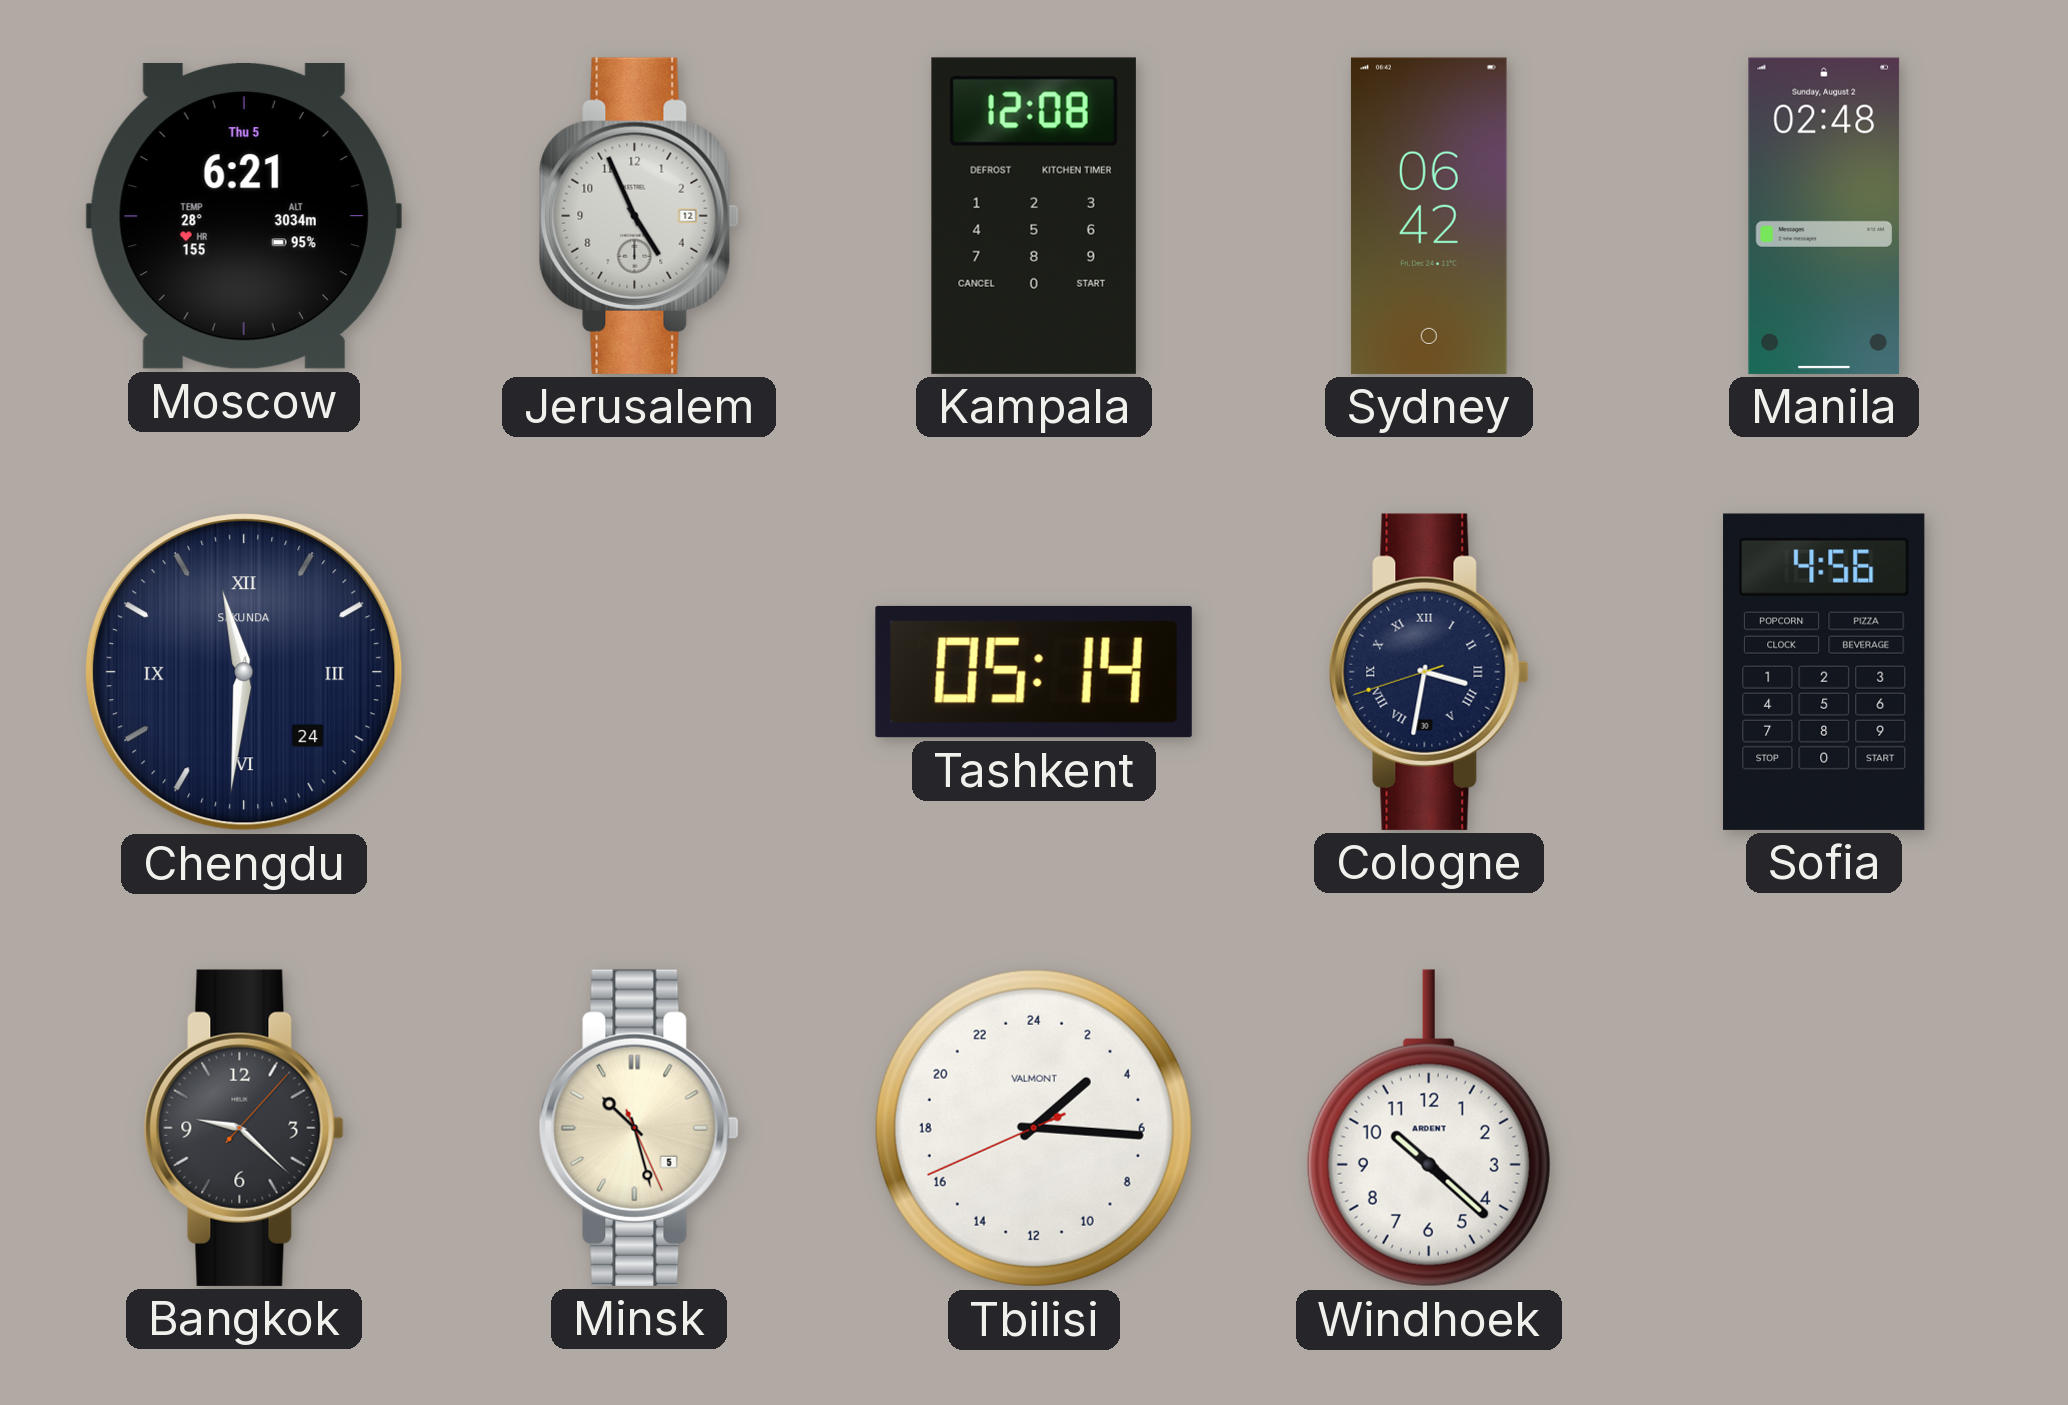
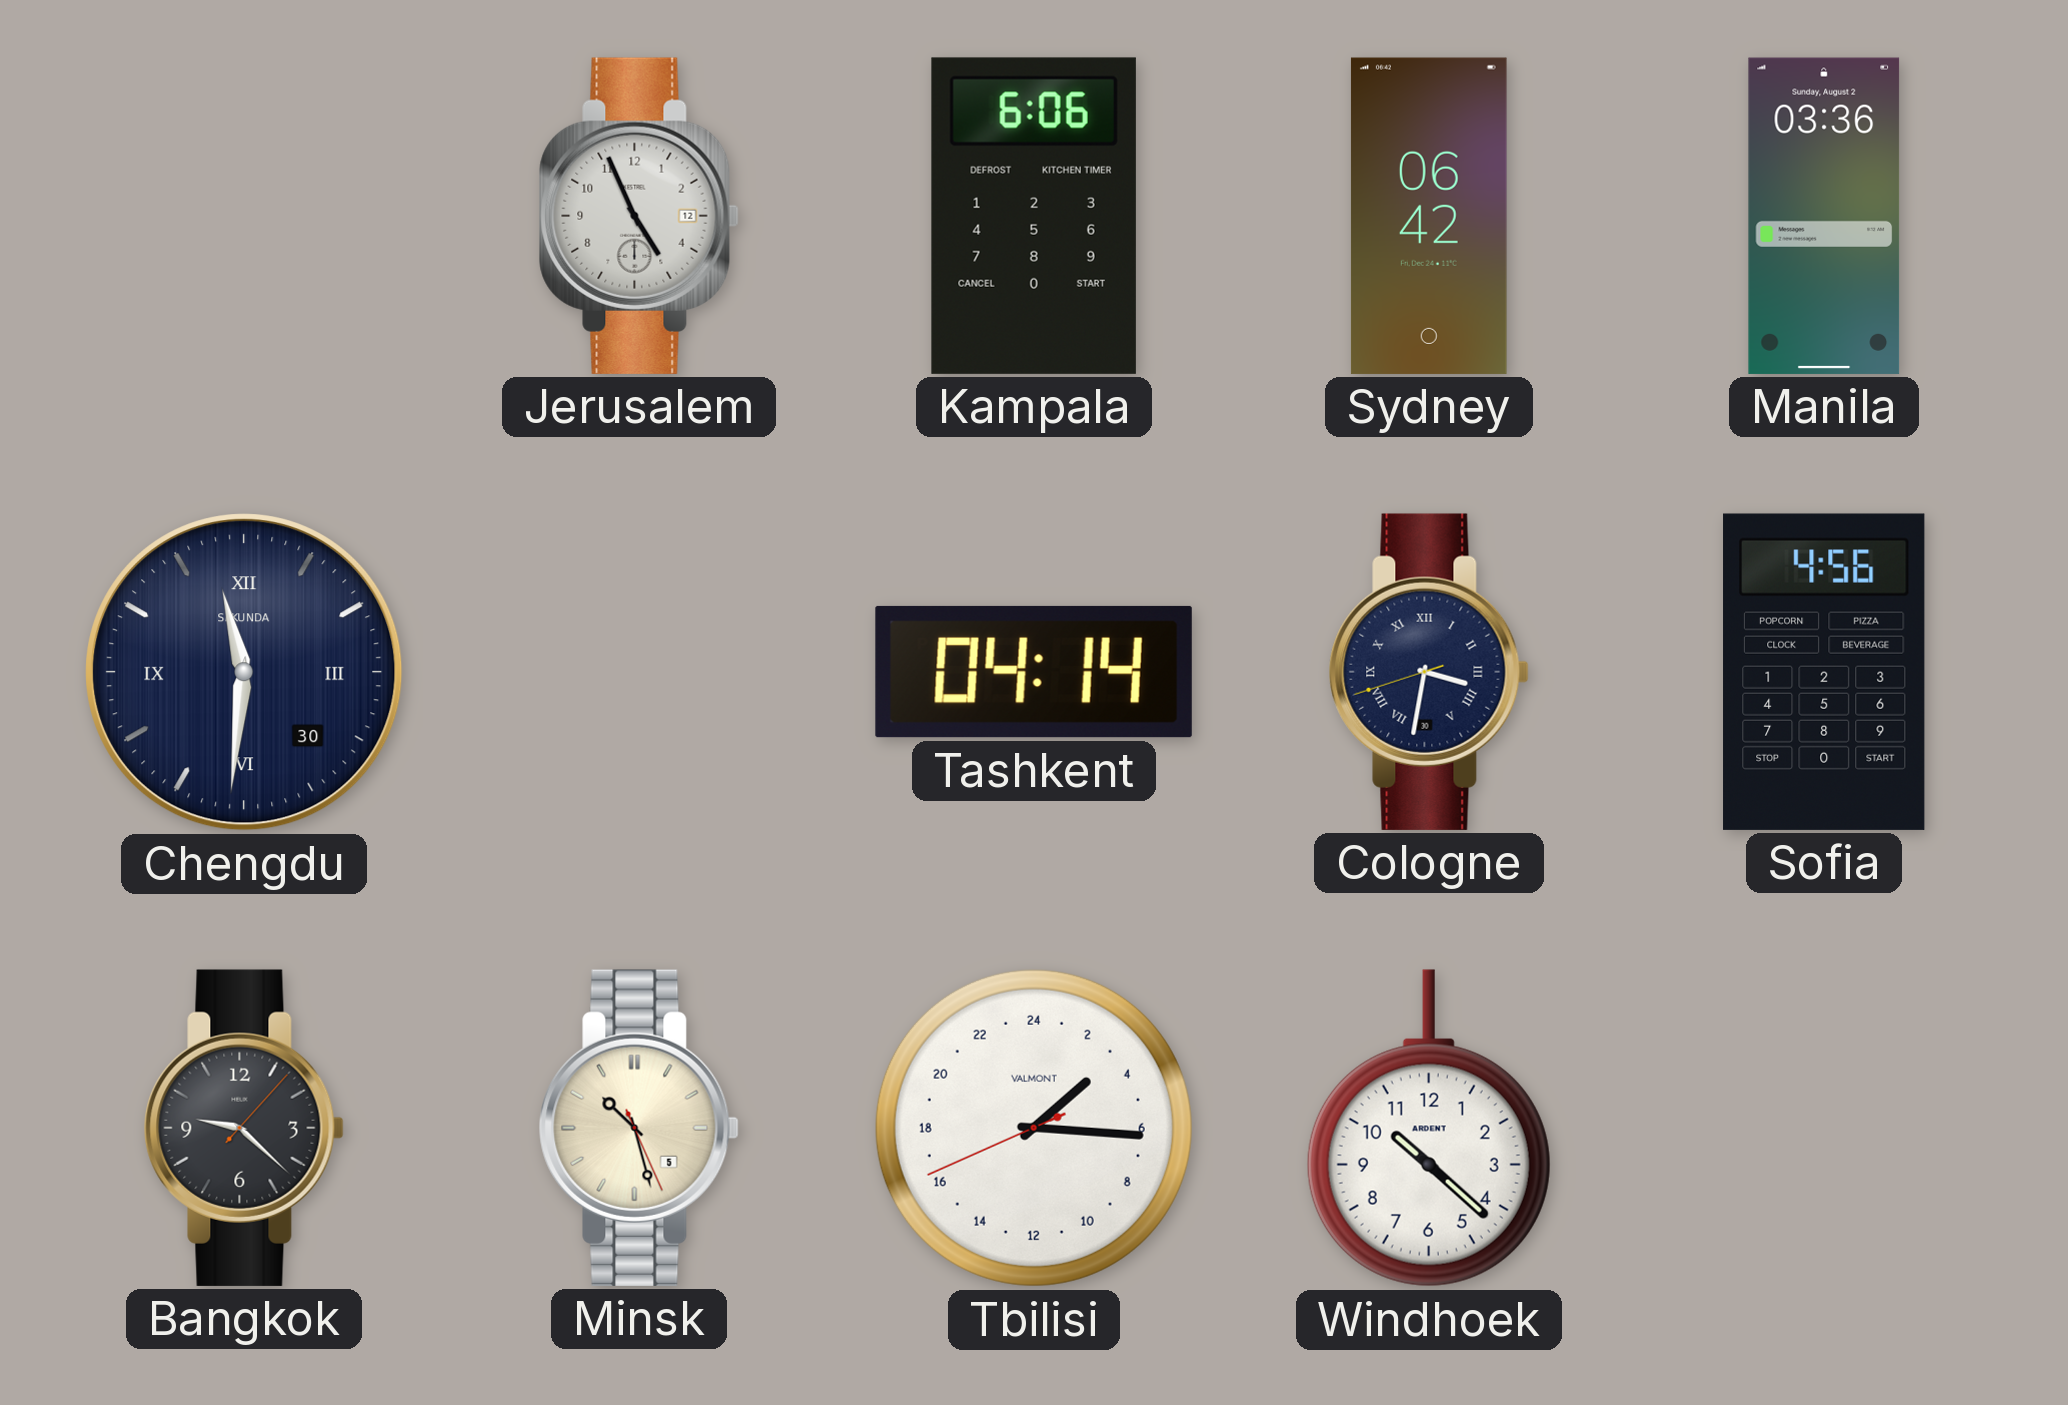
Moscow: 6:21 -> none (244, 216)
Kampala: 12:08 -> 6:06 (1034, 216)
Manila: 02:48 -> 03:36 (1824, 216)
Chengdu date: 24 -> 30 (244, 672)
Tashkent: 05:14 -> 04:14 (1034, 672)
